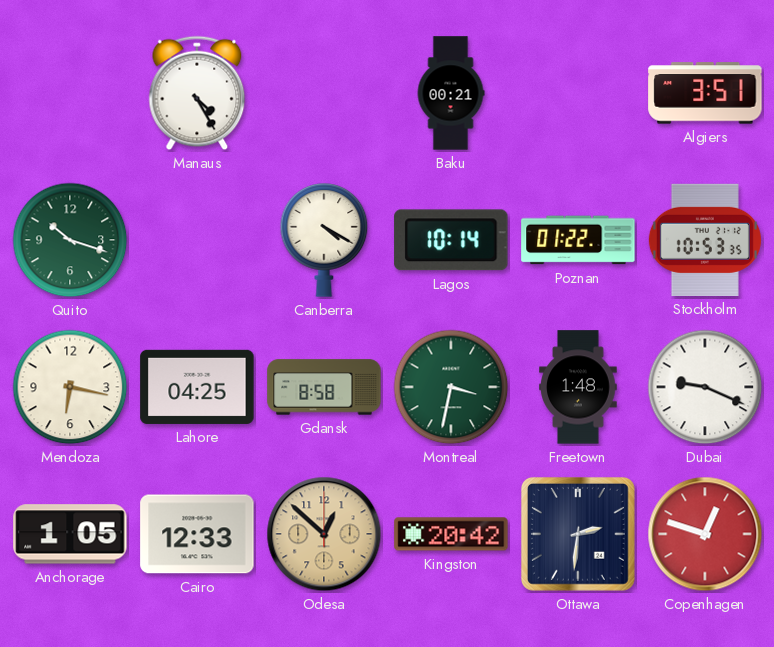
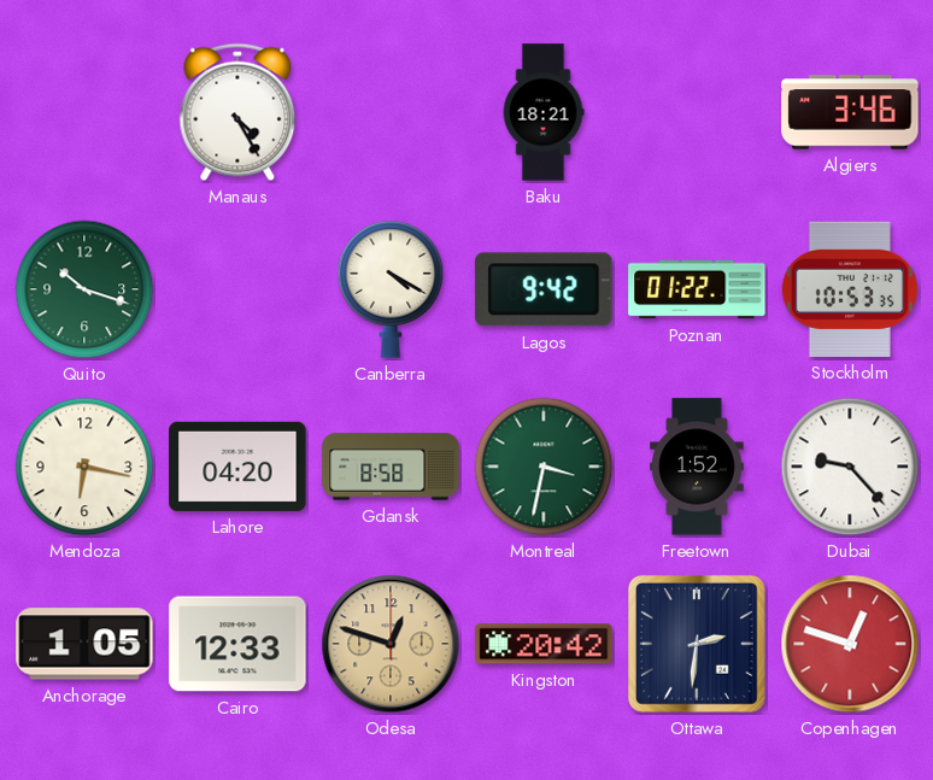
Baku: 00:21 -> 18:21 (544, 112)
Algiers: 3:51 -> 3:46 (850, 112)
Lagos: 10:14 -> 9:42 (544, 289)
Lahore: 04:25 -> 04:20 (237, 467)
Freetown: 1:48 -> 1:52 (697, 467)
Dubai: 9:19 -> 9:23 (850, 467)
Odesa: 12:52 -> 12:48 (391, 644)
